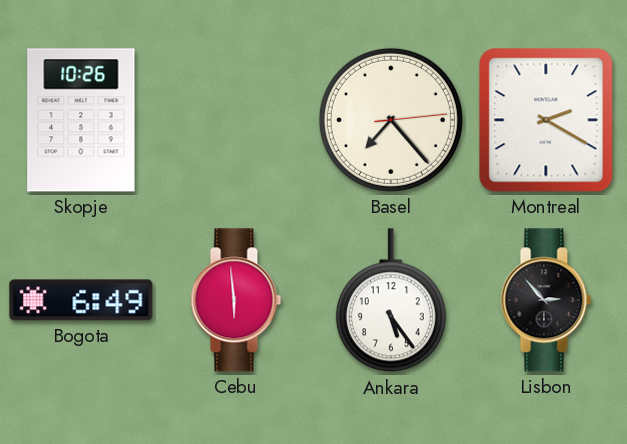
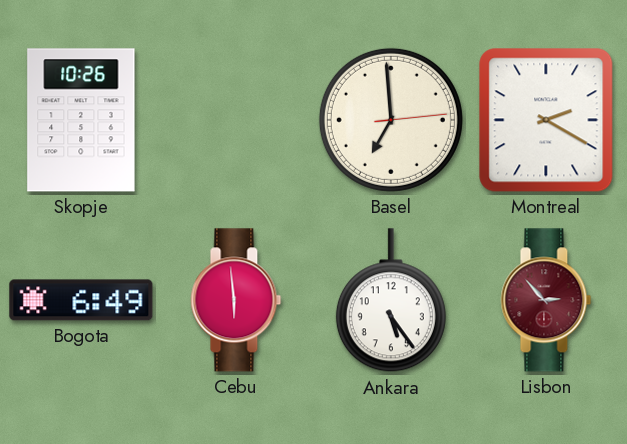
Basel: 7:23 -> 6:59 (391, 120)
Lisbon dial: black -> burgundy (546, 300)
